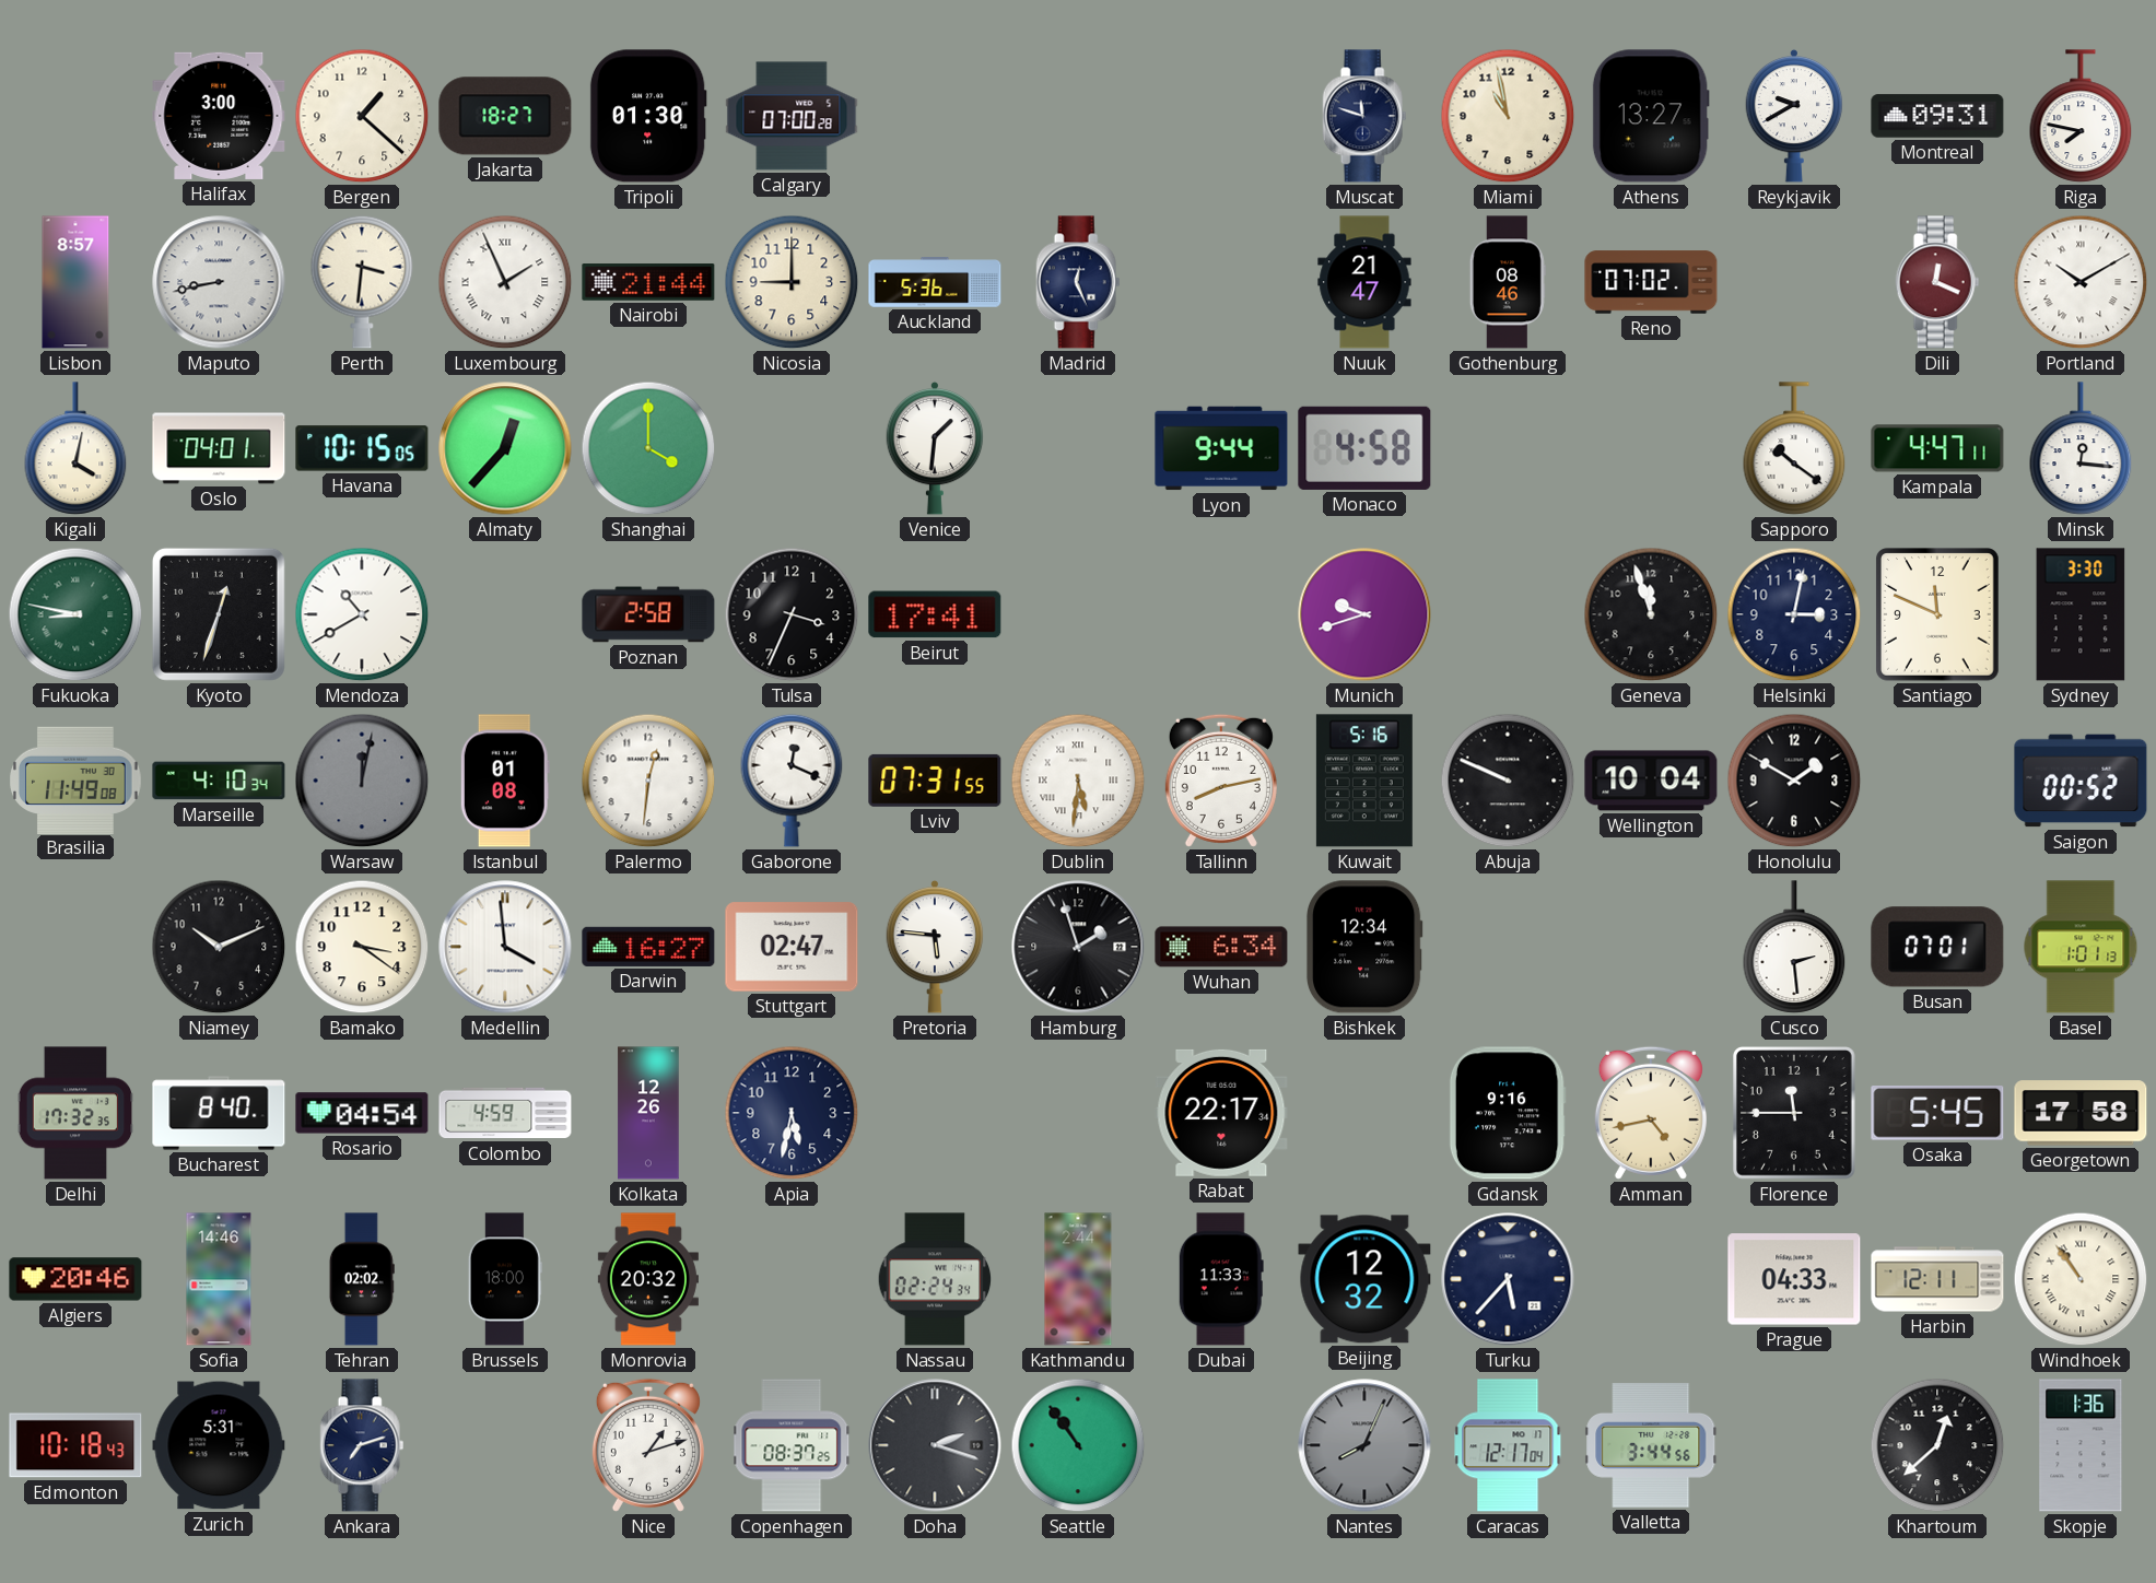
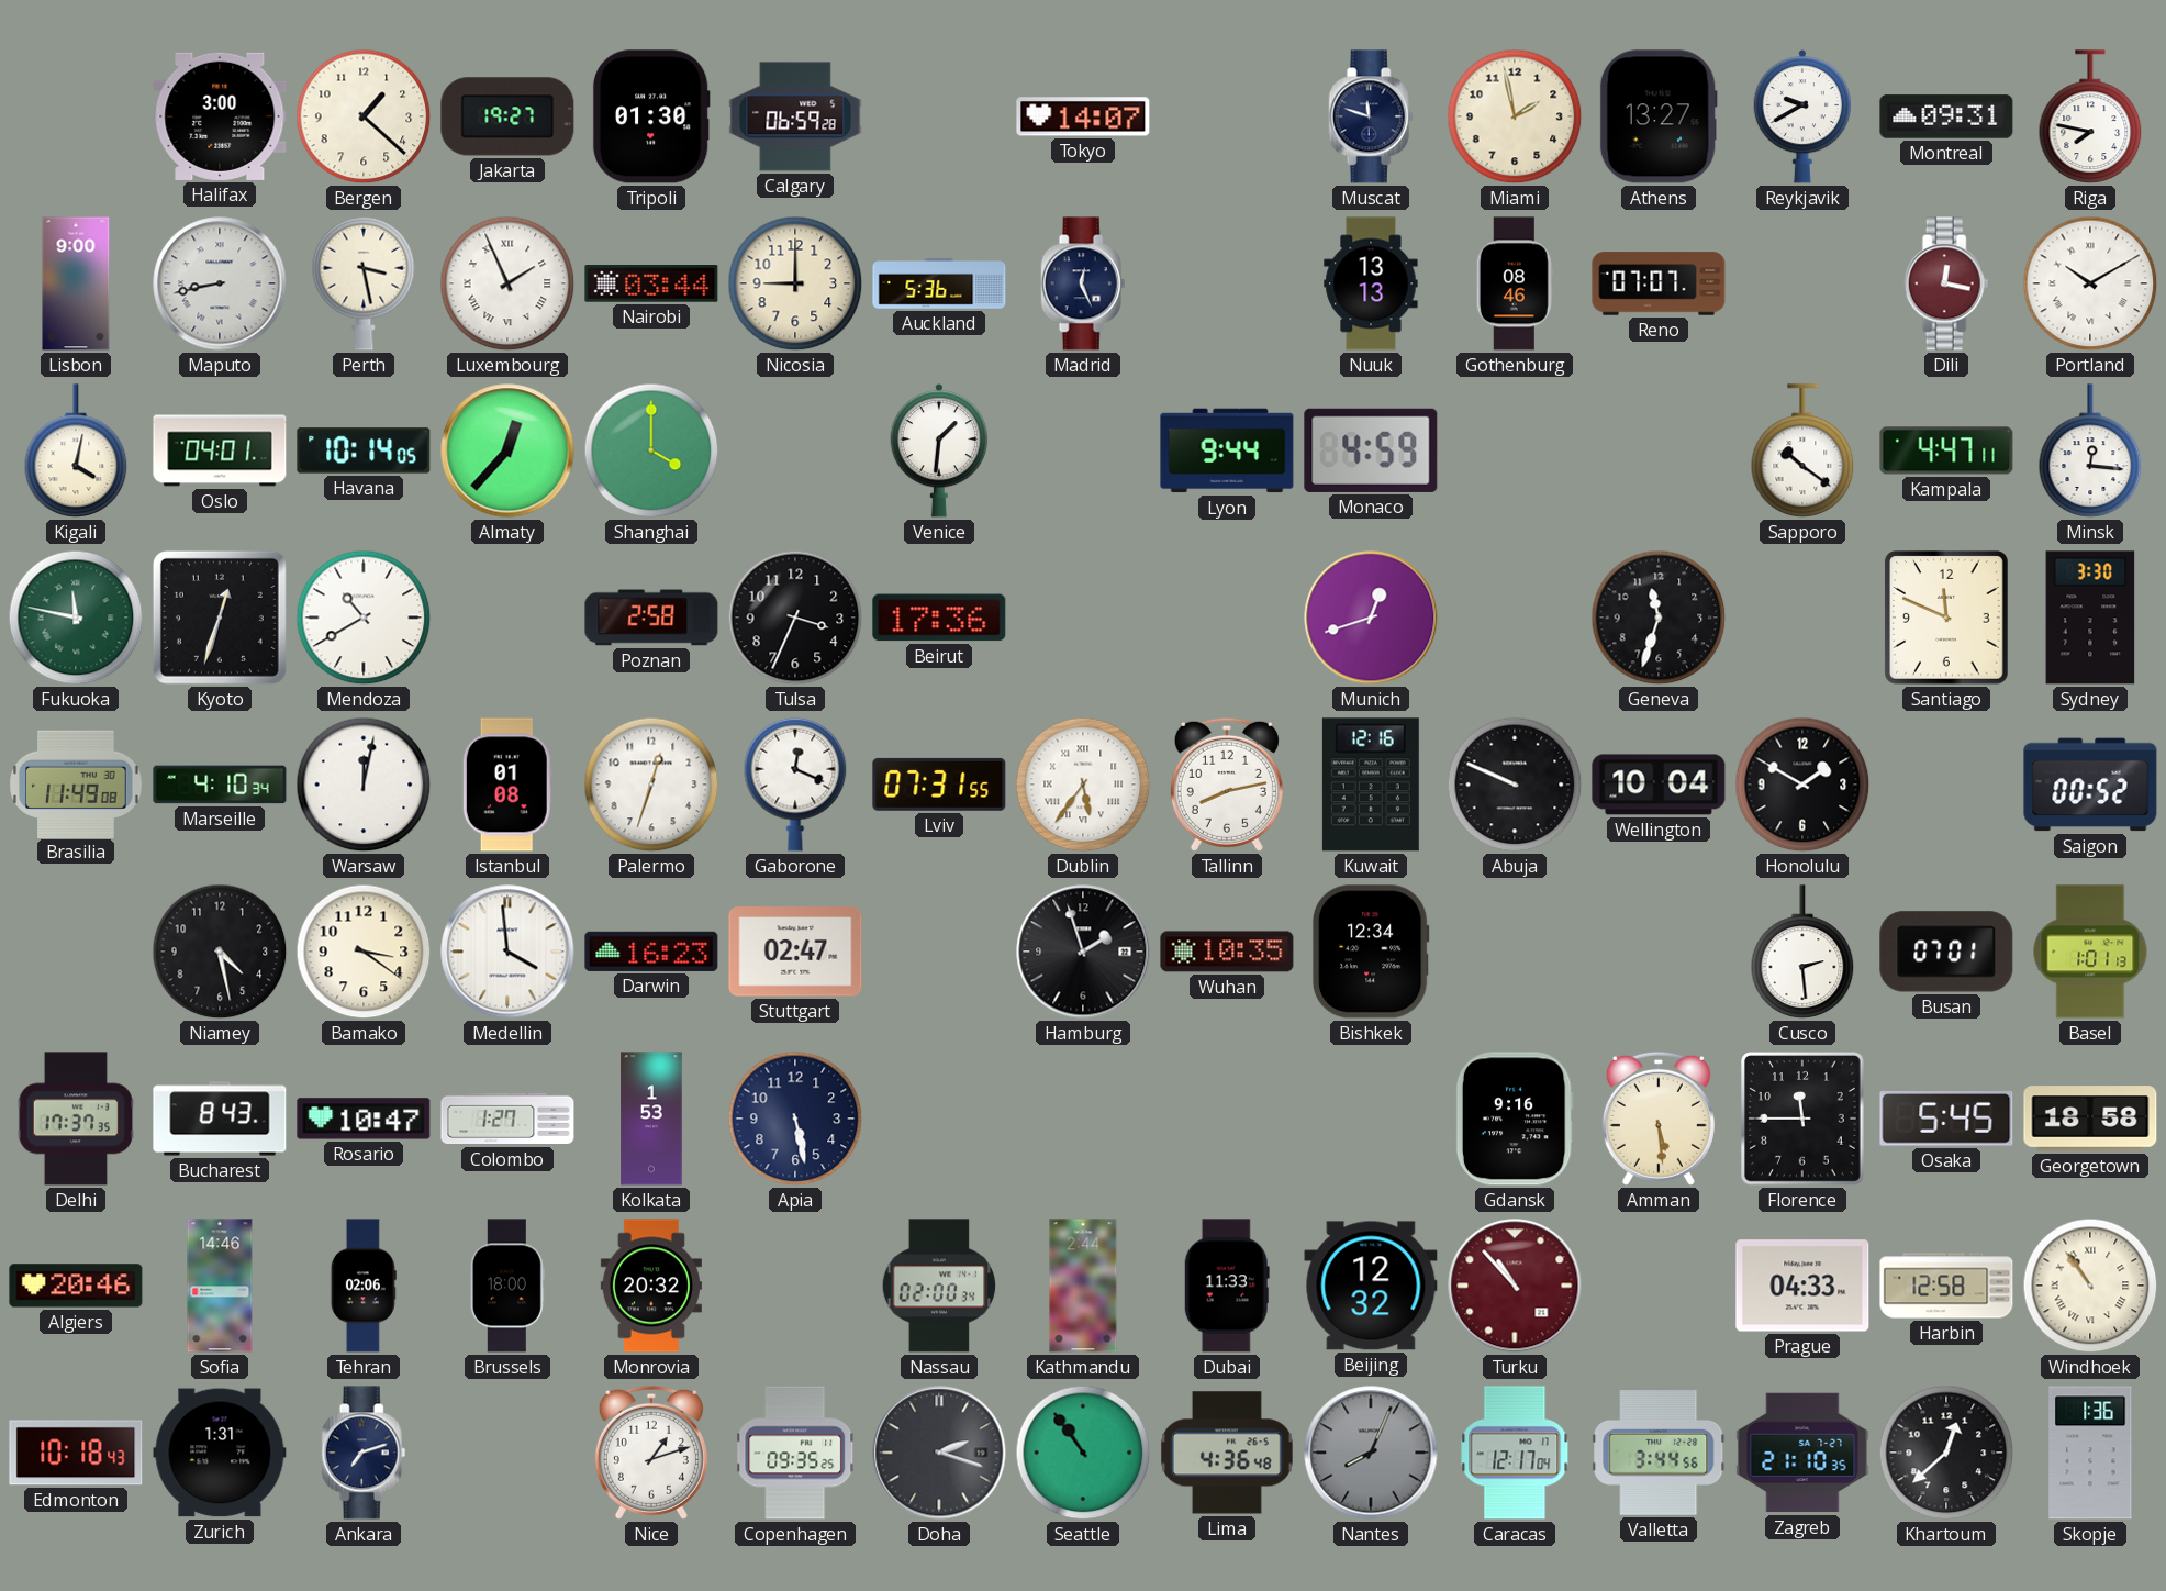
Jakarta: 18:27 -> 19:27 (507, 116)
Calgary: 07:00 -> 06:59 (795, 116)
Tokyo: none -> 14:07 (1083, 116)
Miami: 10:58 -> 1:58 (1515, 116)
Lisbon: 8:57 -> 9:00 (76, 283)
Perth: 3:31 -> 3:28 (364, 283)
Nairobi: 21:44 -> 03:44 (651, 283)
Nuuk: 21:47 -> 13:13 (1371, 283)
Reno: 07:02 -> 07:07 (1659, 283)
Dili: 12:19 -> 12:17 (1946, 283)
Havana: 10:15 -> 10:14 (364, 450)
Monaco: 4:58 -> 4:59 (1371, 450)
Fukuoka: 8:47 -> 11:47 (76, 618)
Beirut: 17:41 -> 17:36 (939, 618)
Munich: 9:42 -> 12:42 (1371, 618)
Geneva: 11:57 -> 11:33 (1659, 618)
Helsinki: 3:02 -> none (1794, 614)
Warsaw dial: grey -> white (364, 785)
Palermo: 12:31 -> 12:33 (651, 785)
Dublin: 5:31 -> 5:36 (1083, 785)
Kuwait: 5:16 -> 12:16 (1371, 785)
Niamey: 10:11 -> 4:28 (220, 952)
Darwin: 16:27 -> 16:23 (651, 952)
Pretoria: 5:46 -> none (935, 947)
Wuhan: 6:34 -> 10:35 (1227, 952)
Delhi: 17:32 -> 17:37 (76, 1119)
Bucharest: 8:40 -> 8:43 (220, 1119)
Rosario: 04:54 -> 10:47 (364, 1119)
Colombo: 4:59 -> 1:27 (507, 1119)
Kolkata: 12:26 -> 1:53 (651, 1119)
Apia: 5:32 -> 5:28 (795, 1119)
Rabat: 22:17 -> none (1221, 1113)
Amman: 4:43 -> 5:29 (1659, 1119)
Georgetown: 17:58 -> 18:58 (2090, 1119)
Tehran: 02:02 -> 02:06 (364, 1286)
Nassau: 02:24 -> 02:00 (939, 1286)
Turku: 5:37 -> 10:53 (1515, 1286)
Turku dial: navy -> burgundy (1515, 1286)
Harbin: 12:11 -> 12:58 (1946, 1286)
Zurich: 5:31 -> 1:31 (220, 1453)
Copenhagen: 08:37 -> 09:35 (796, 1453)
Lima: none -> 4:36 (1227, 1453)
Zagreb: none -> 21:10 (1802, 1453)
